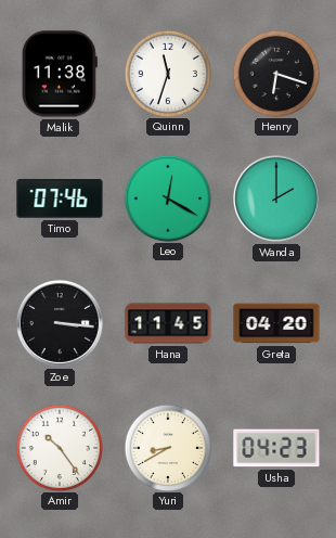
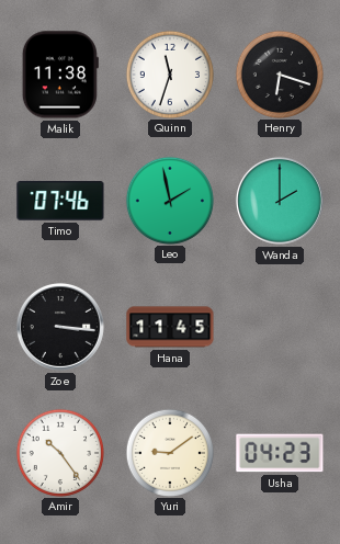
Leo: 12:20 -> 1:58 (169, 200)
Greta: 04:20 -> none (276, 323)
Yuri: 8:40 -> 9:09 (169, 452)
